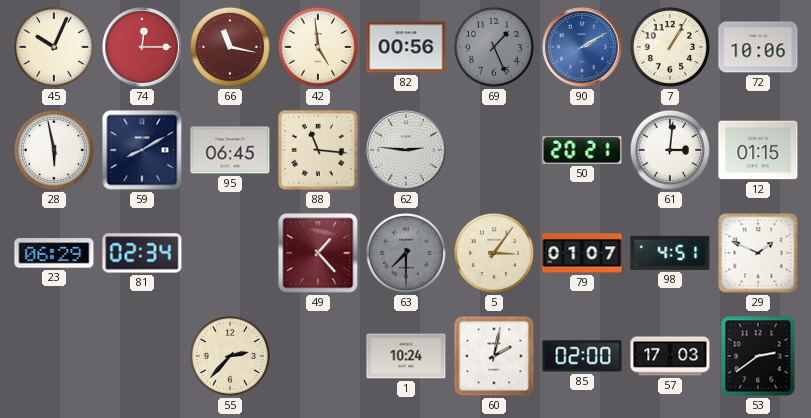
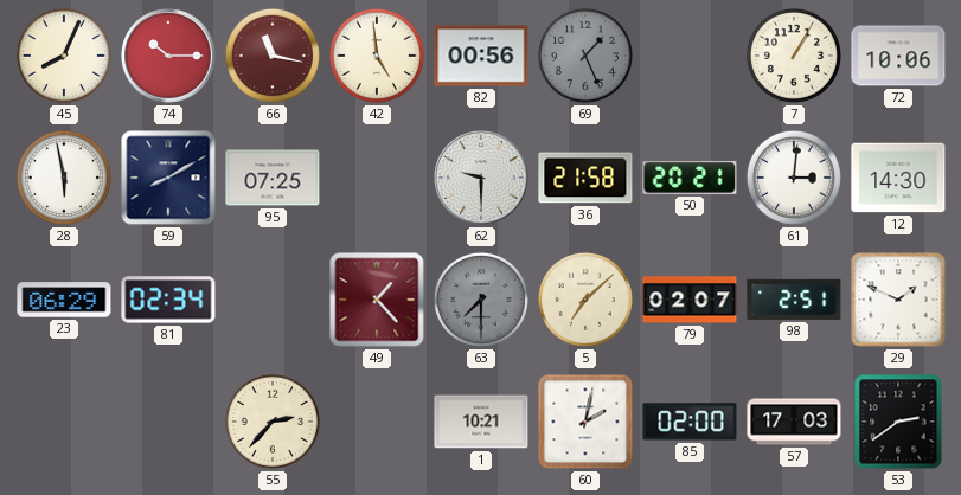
45: 10:04 -> 8:04 (64, 56)
74: 12:15 -> 10:15 (168, 56)
90: 2:10 -> none (582, 47)
95: 06:45 -> 07:25 (273, 178)
88: 11:16 -> none (318, 150)
62: 2:46 -> 9:30 (481, 178)
36: none -> 21:58 (585, 178)
12: 01:15 -> 14:30 (898, 178)
5: 3:06 -> 7:08 (585, 300)
79: 01:07 -> 02:07 (690, 300)
98: 4:51 -> 2:51 (794, 300)
1: 10:24 -> 10:21 (481, 422)
